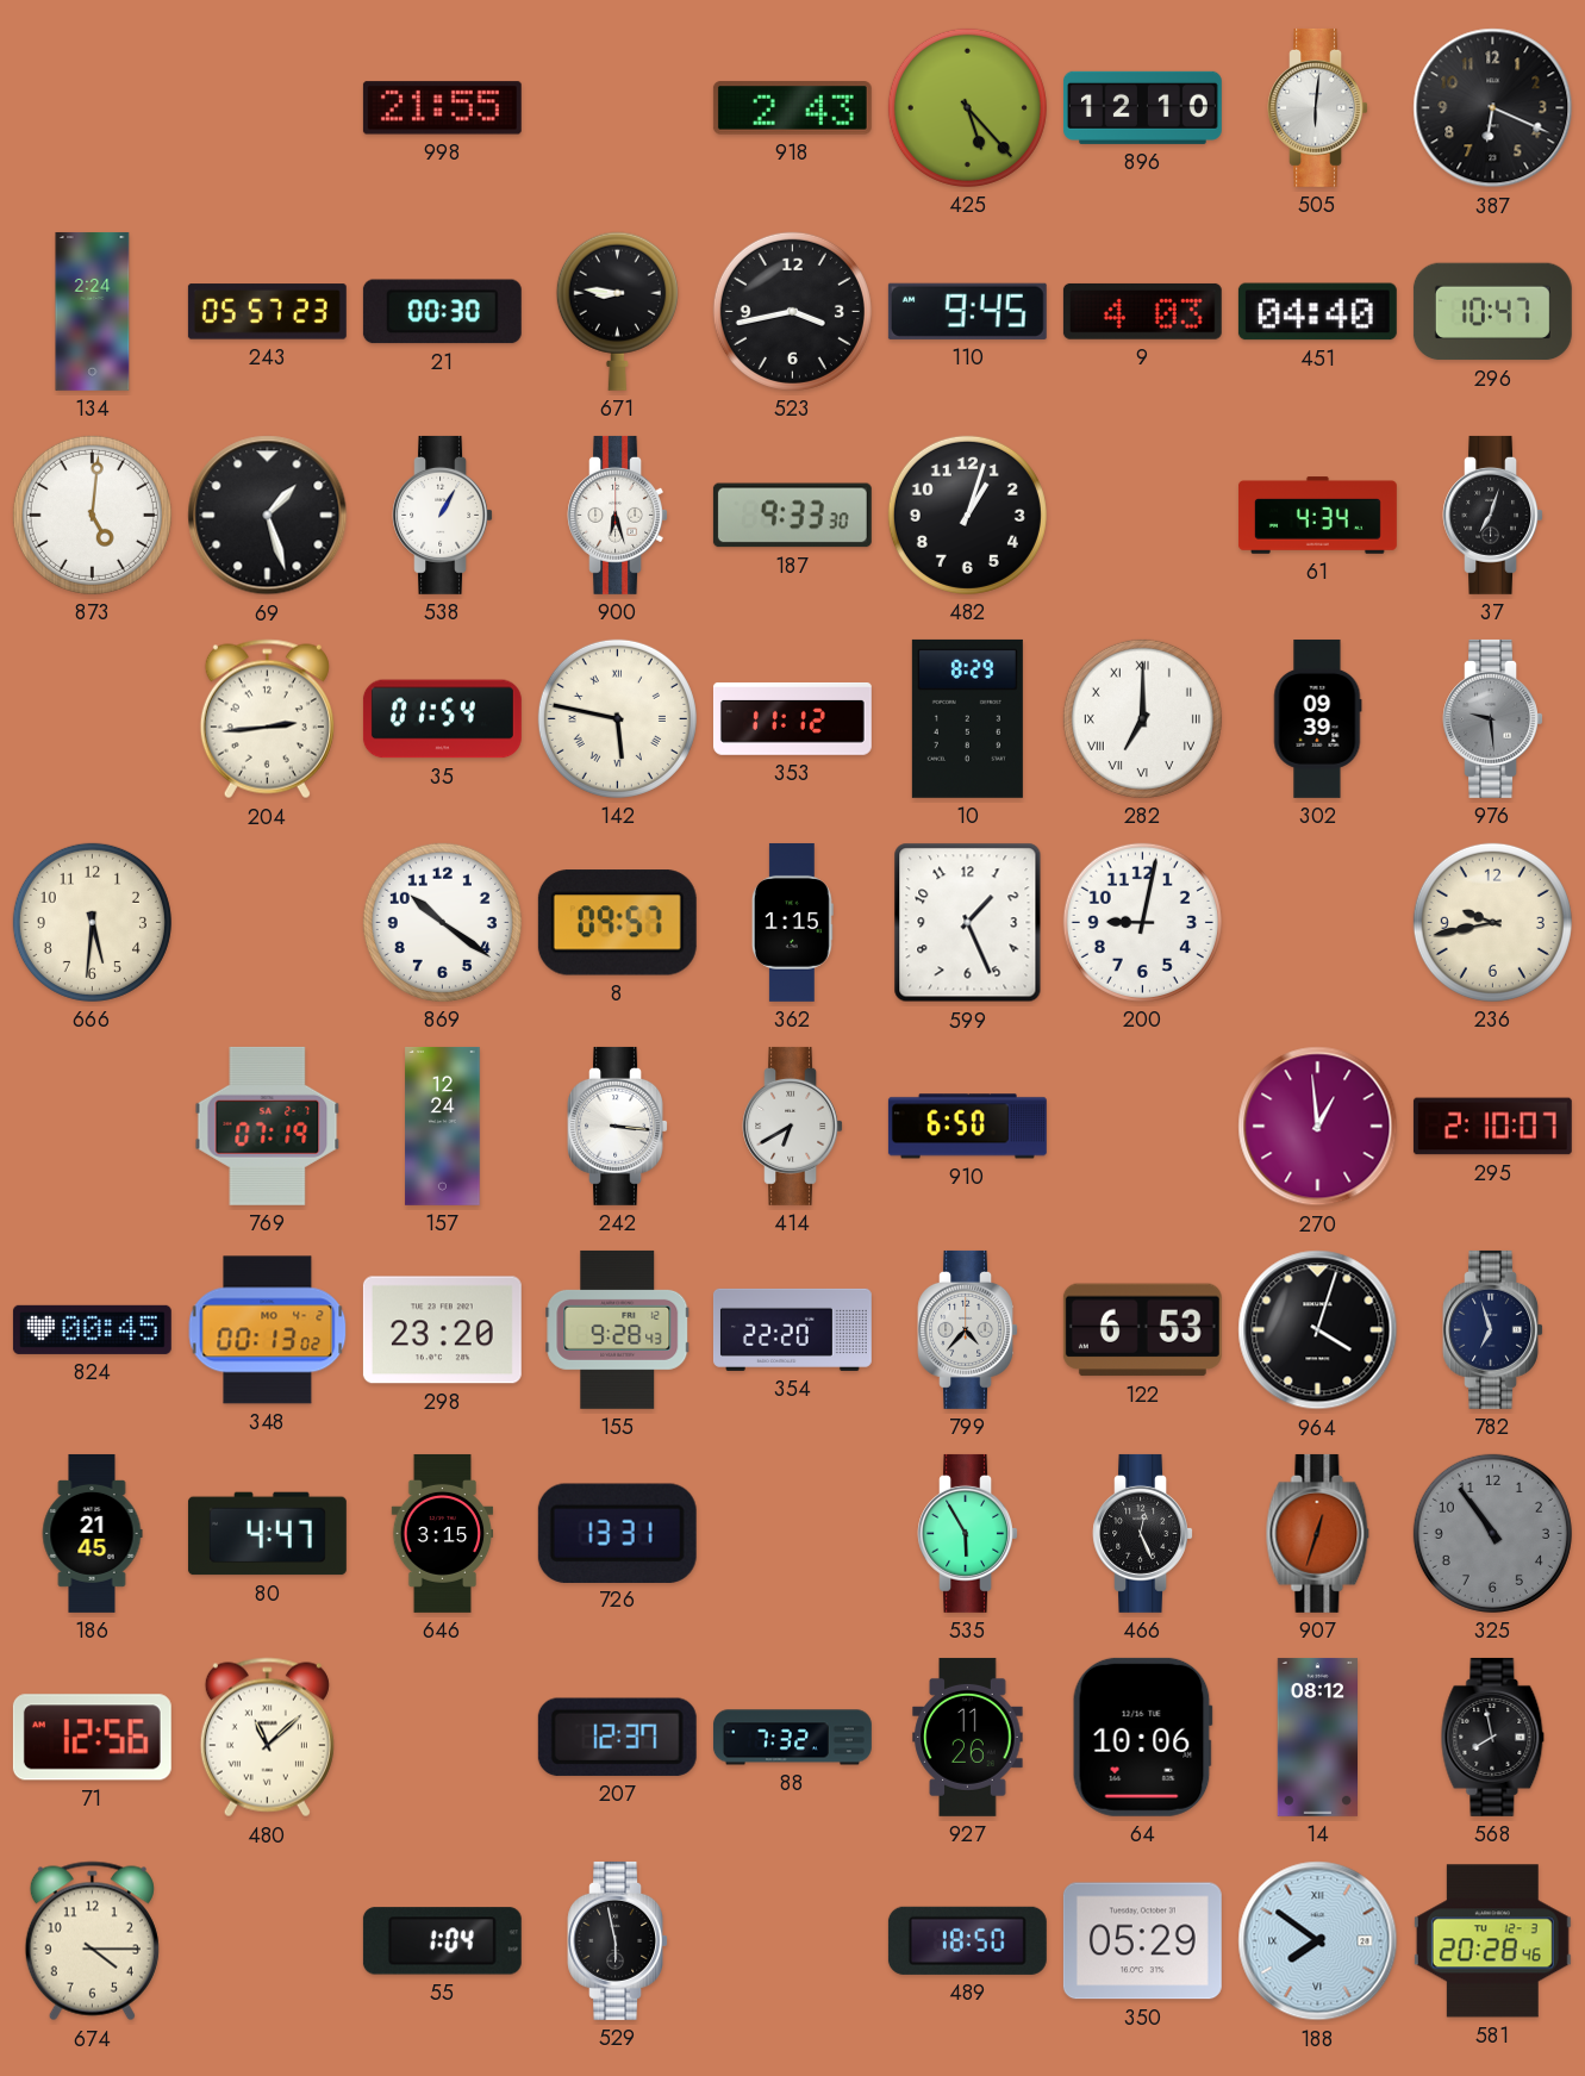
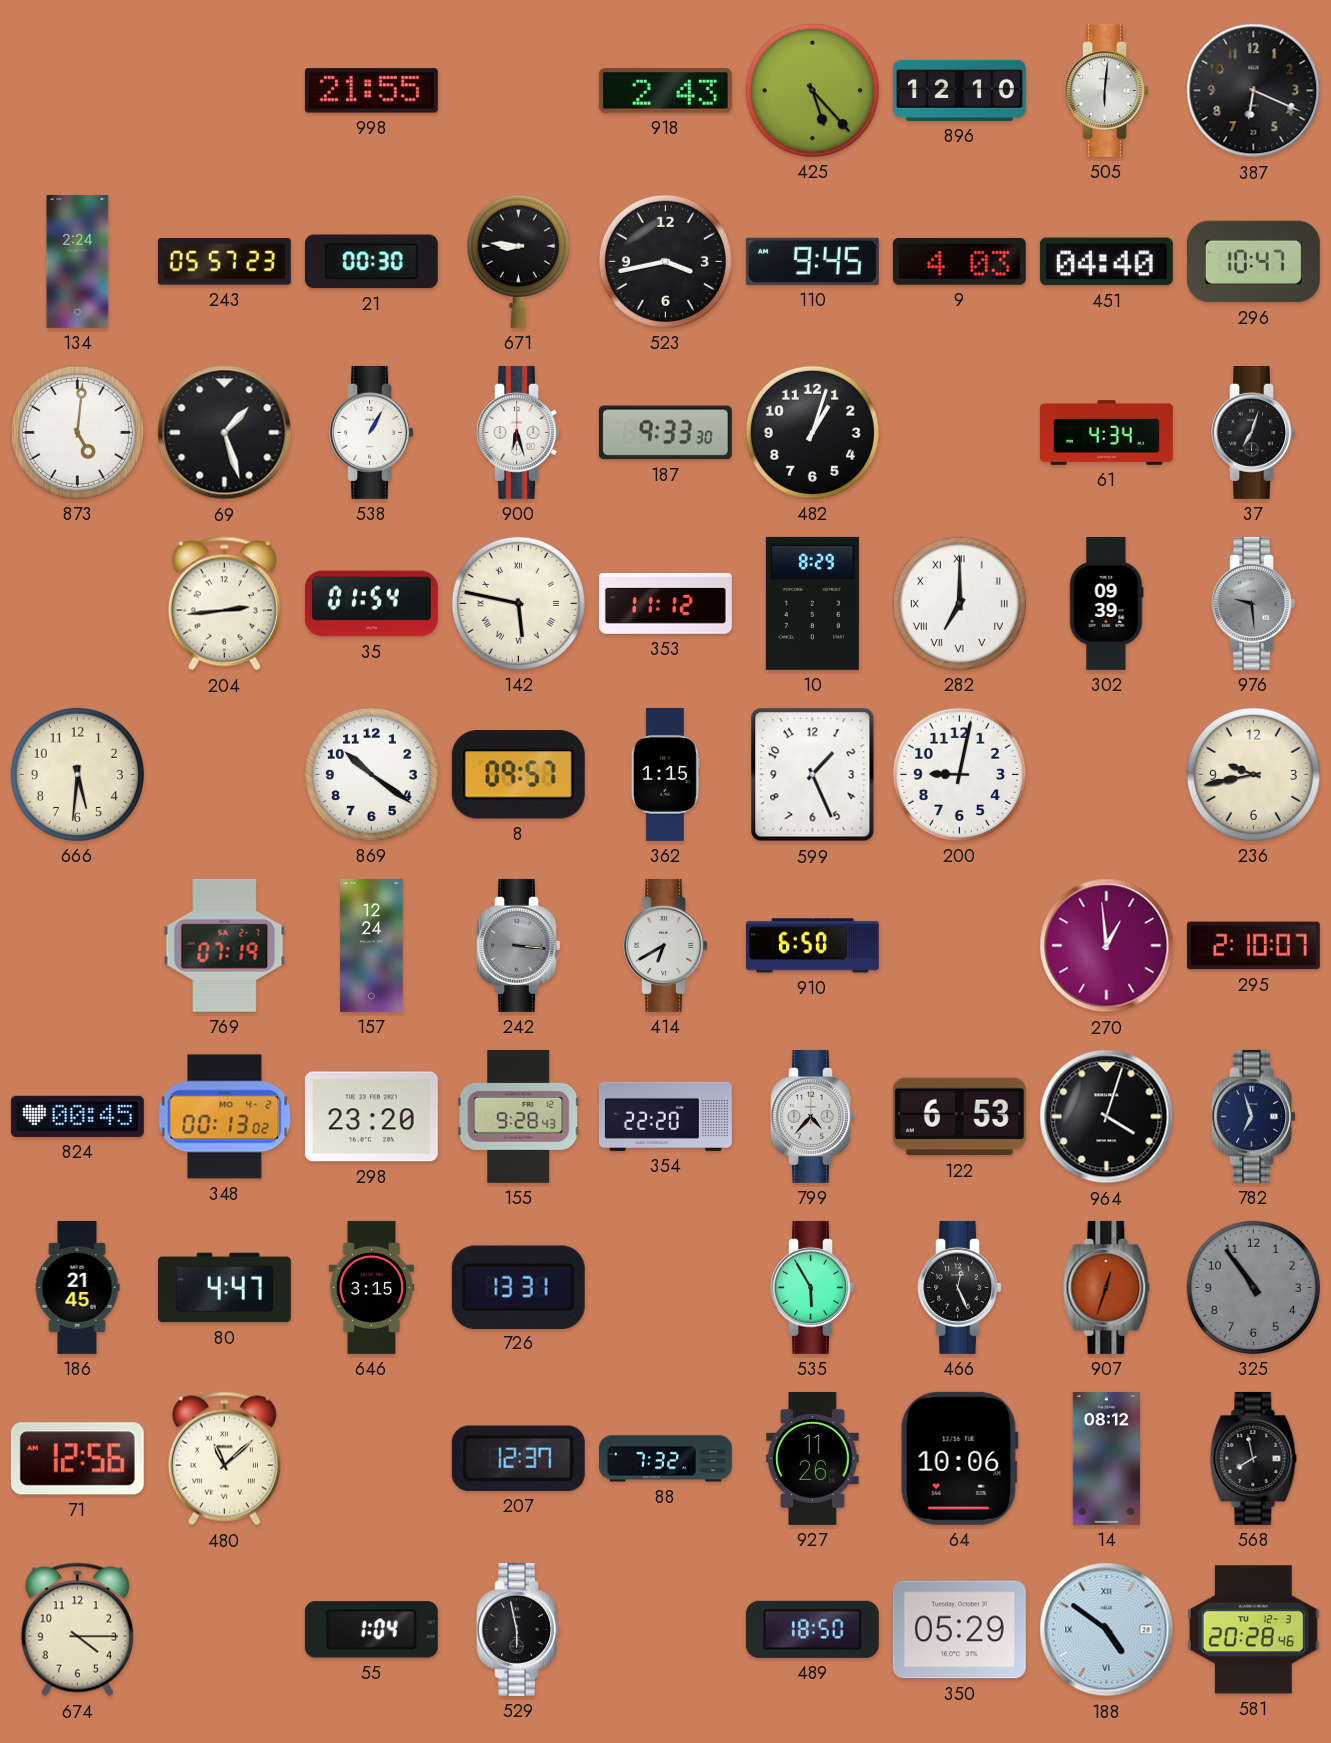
242 dial: white -> grey (518, 945)
188: 7:51 -> 4:51 (1107, 1630)
